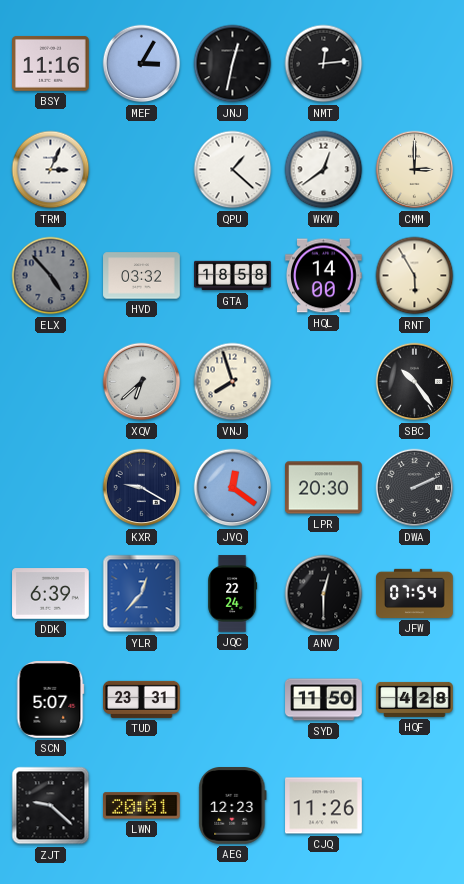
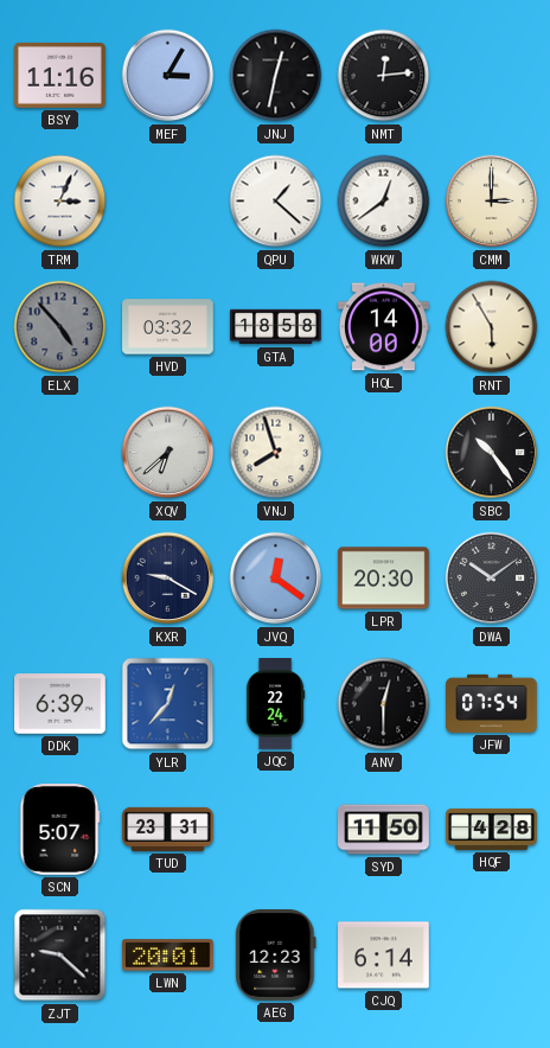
DWA: 2:11 -> 10:09 (492, 579)
CJQ: 11:26 -> 6:14 (384, 956)
